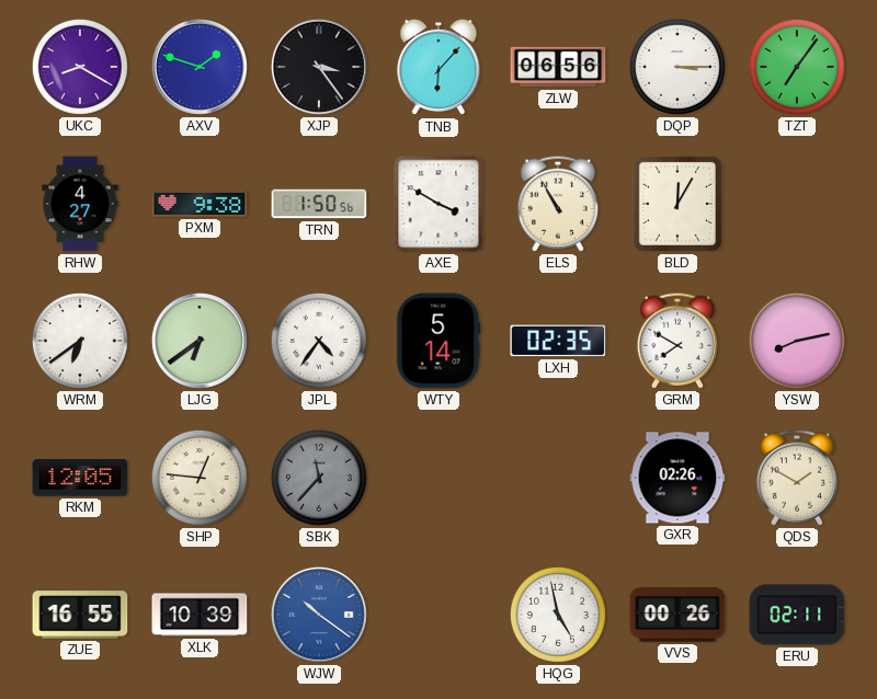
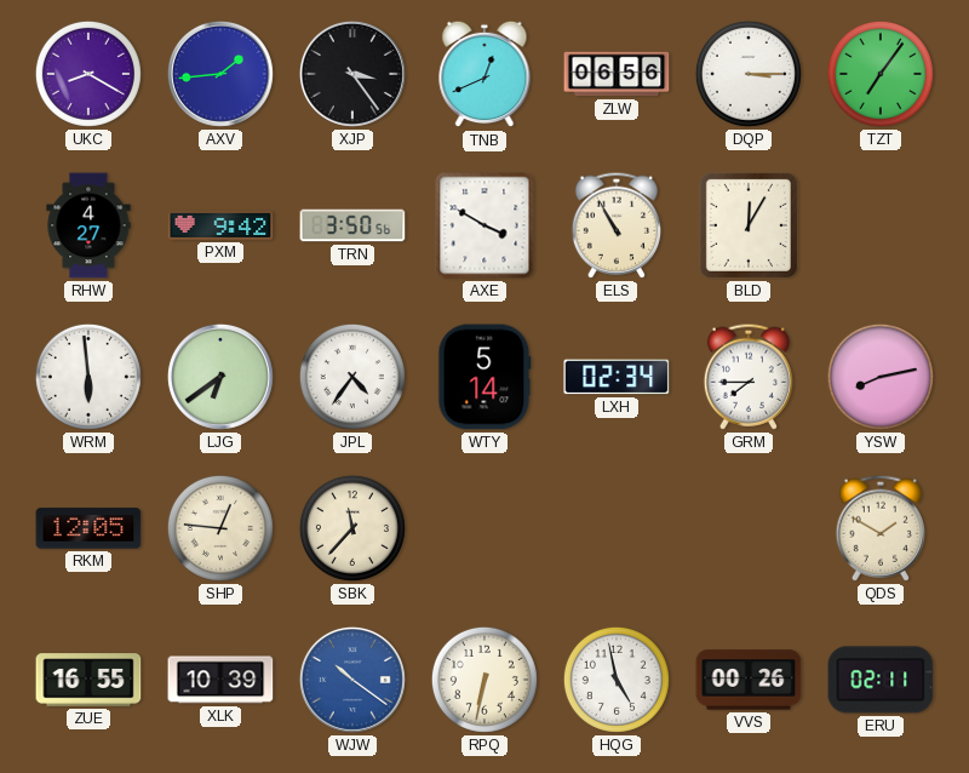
AXV: 1:48 -> 1:44 (220, 74)
TNB: 6:07 -> 12:41 (484, 74)
PXM: 9:38 -> 9:42 (220, 225)
TRN: 1:50 -> 3:50 (352, 225)
WRM: 6:39 -> 5:59 (88, 377)
LXH: 02:35 -> 02:34 (617, 377)
GRM: 7:50 -> 7:45 (747, 377)
SBK dial: grey -> cream (352, 528)
GXR: 02:26 -> none (677, 478)
RPQ: none -> 6:32 (484, 680)
